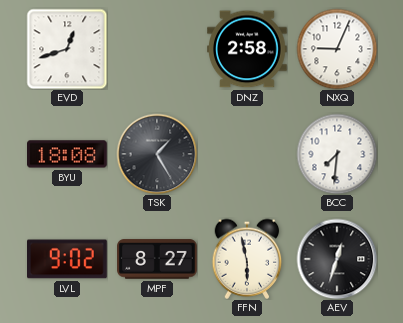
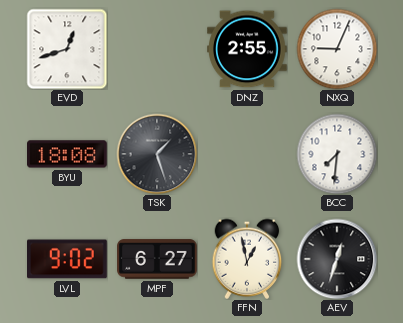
DNZ: 2:58 -> 2:55 (248, 49)
TSK: 1:25 -> 1:27 (157, 154)
MPF: 8:27 -> 6:27 (157, 259)
FFN: 5:58 -> 12:58 (247, 259)
